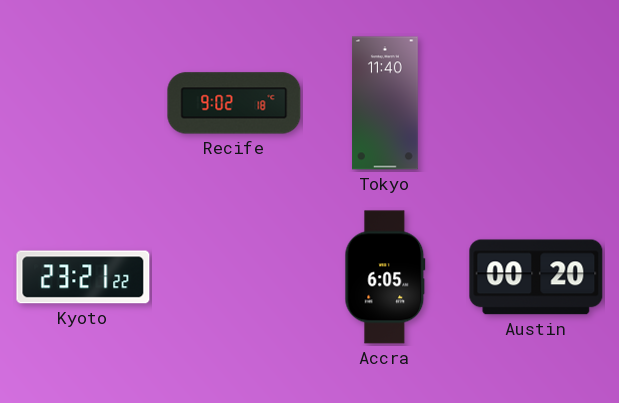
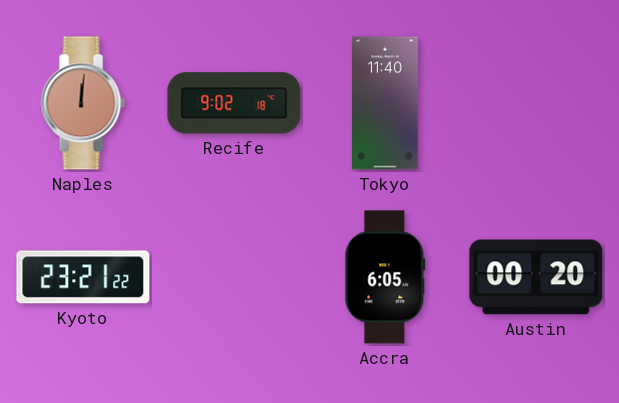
Naples: none -> 12:01 (83, 103)
